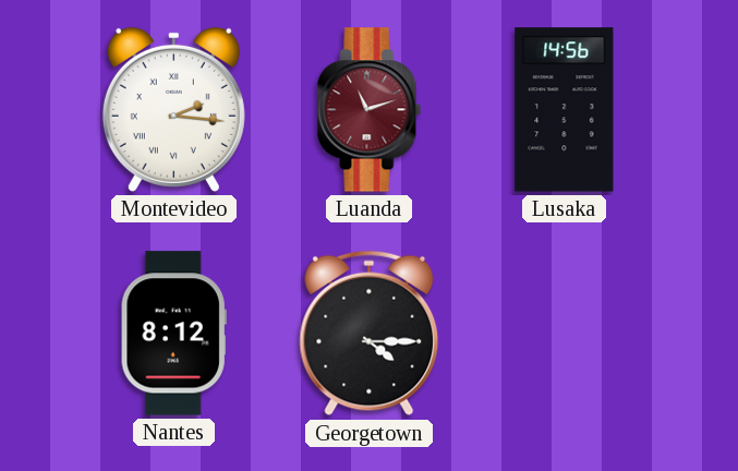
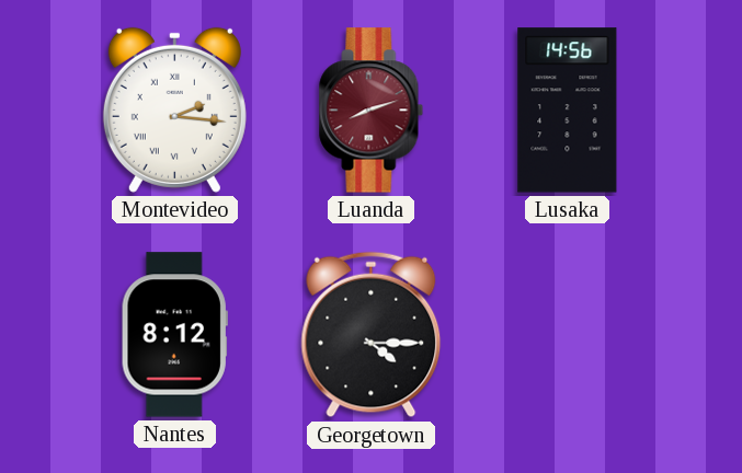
Luanda: 11:12 -> 8:12 (372, 111)
